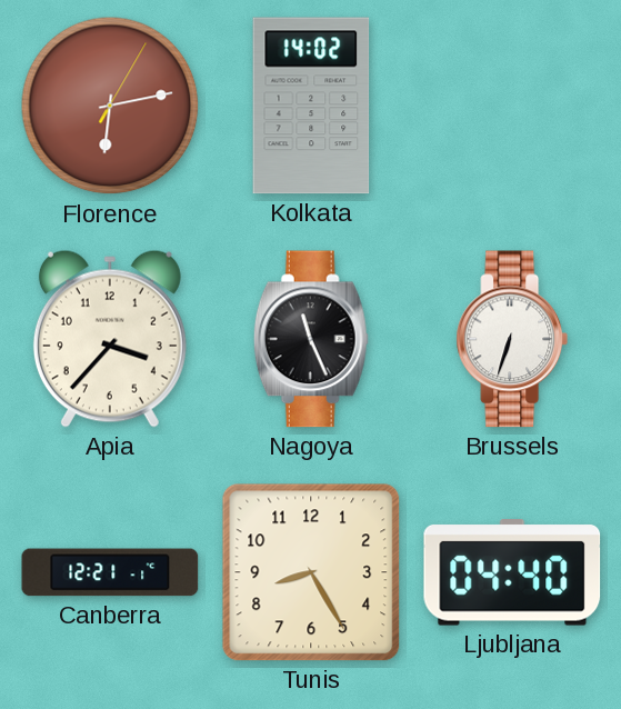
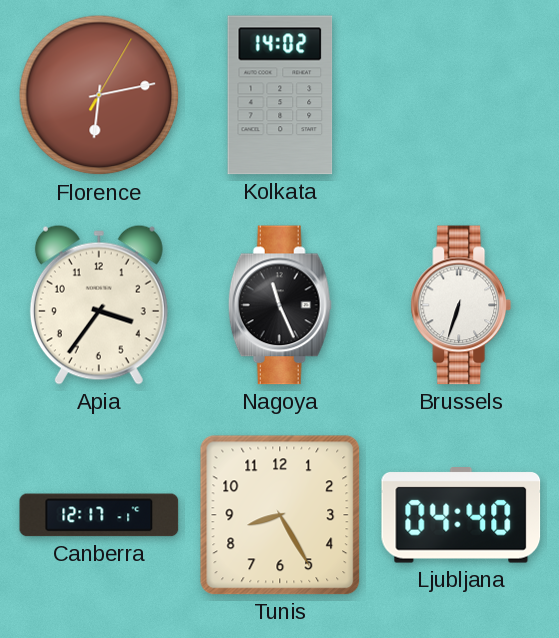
Apia: 3:37 -> 3:36 (99, 305)
Canberra: 12:21 -> 12:17 (99, 515)
